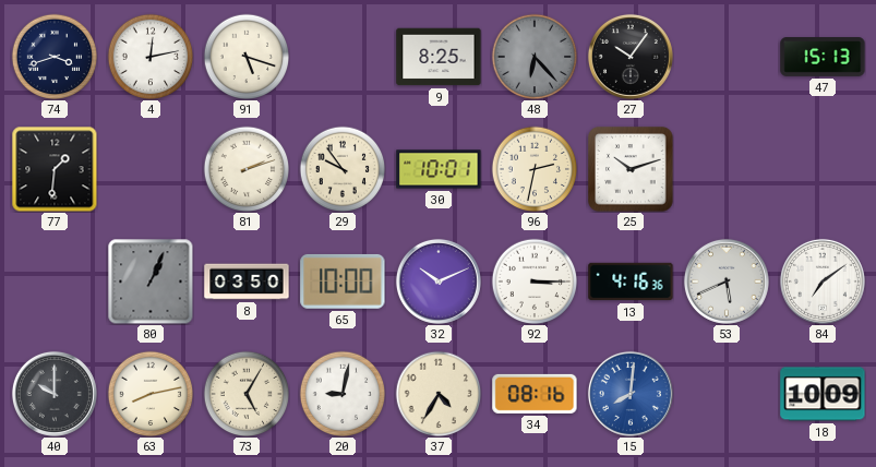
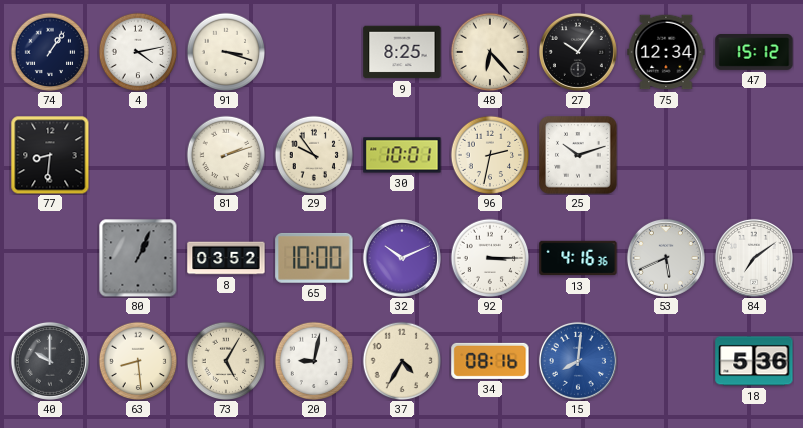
74: 3:42 -> 1:06 (50, 52)
4: 12:13 -> 4:13 (138, 52)
91: 5:18 -> 3:18 (226, 52)
48 dial: grey -> cream (490, 52)
75: none -> 12:34 (666, 52)
47: 15:13 -> 15:12 (754, 52)
77: 1:31 -> 8:31 (50, 155)
8: 03:50 -> 03:52 (226, 258)
63: 8:13 -> 8:29 (138, 361)
18: 10:09 -> 5:36 (754, 361)
